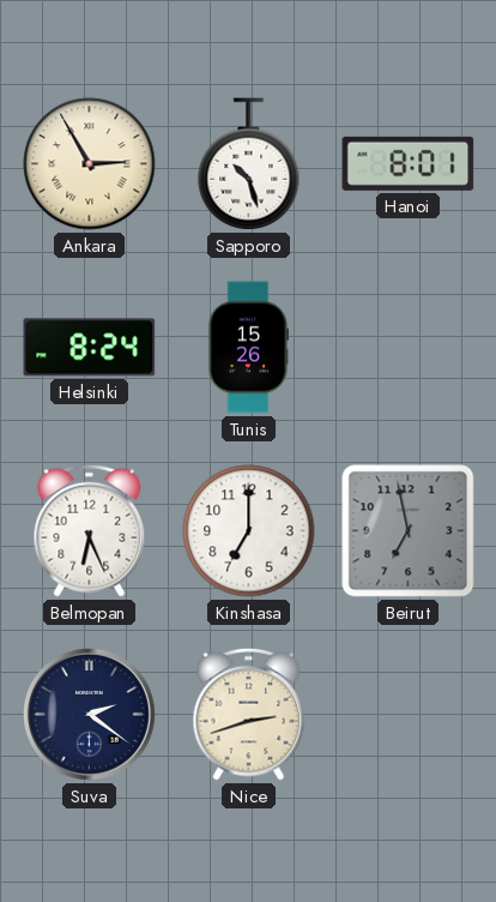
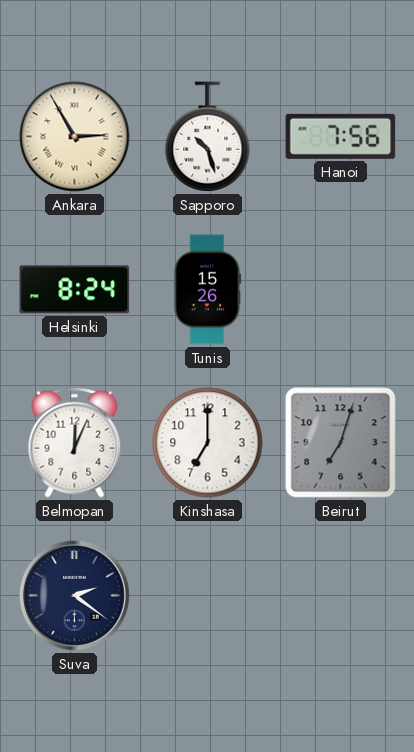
Hanoi: 8:01 -> 7:56 (341, 136)
Belmopan: 6:26 -> 12:04 (75, 442)
Beirut: 6:58 -> 7:03 (341, 443)
Nice: 2:42 -> none (249, 714)
